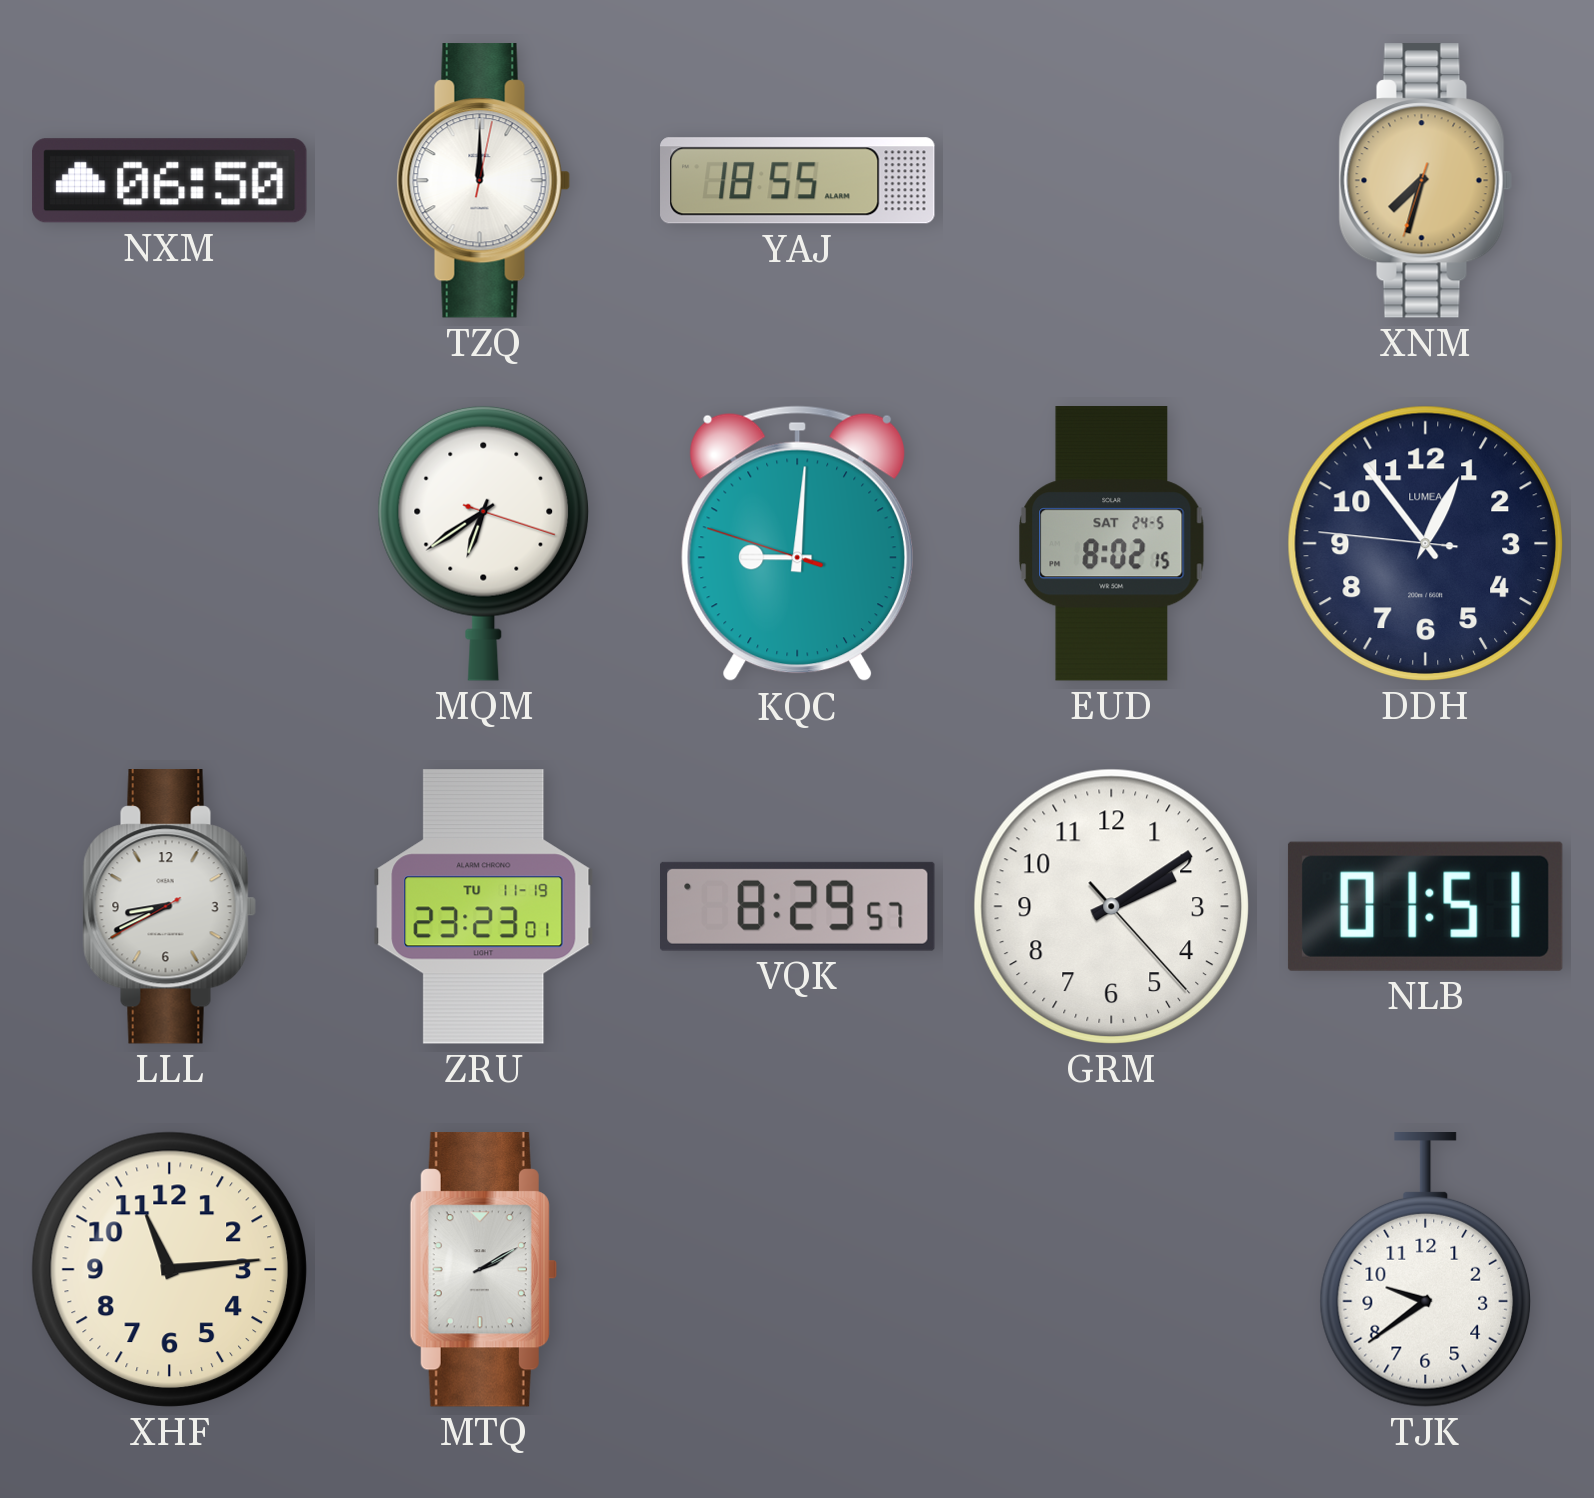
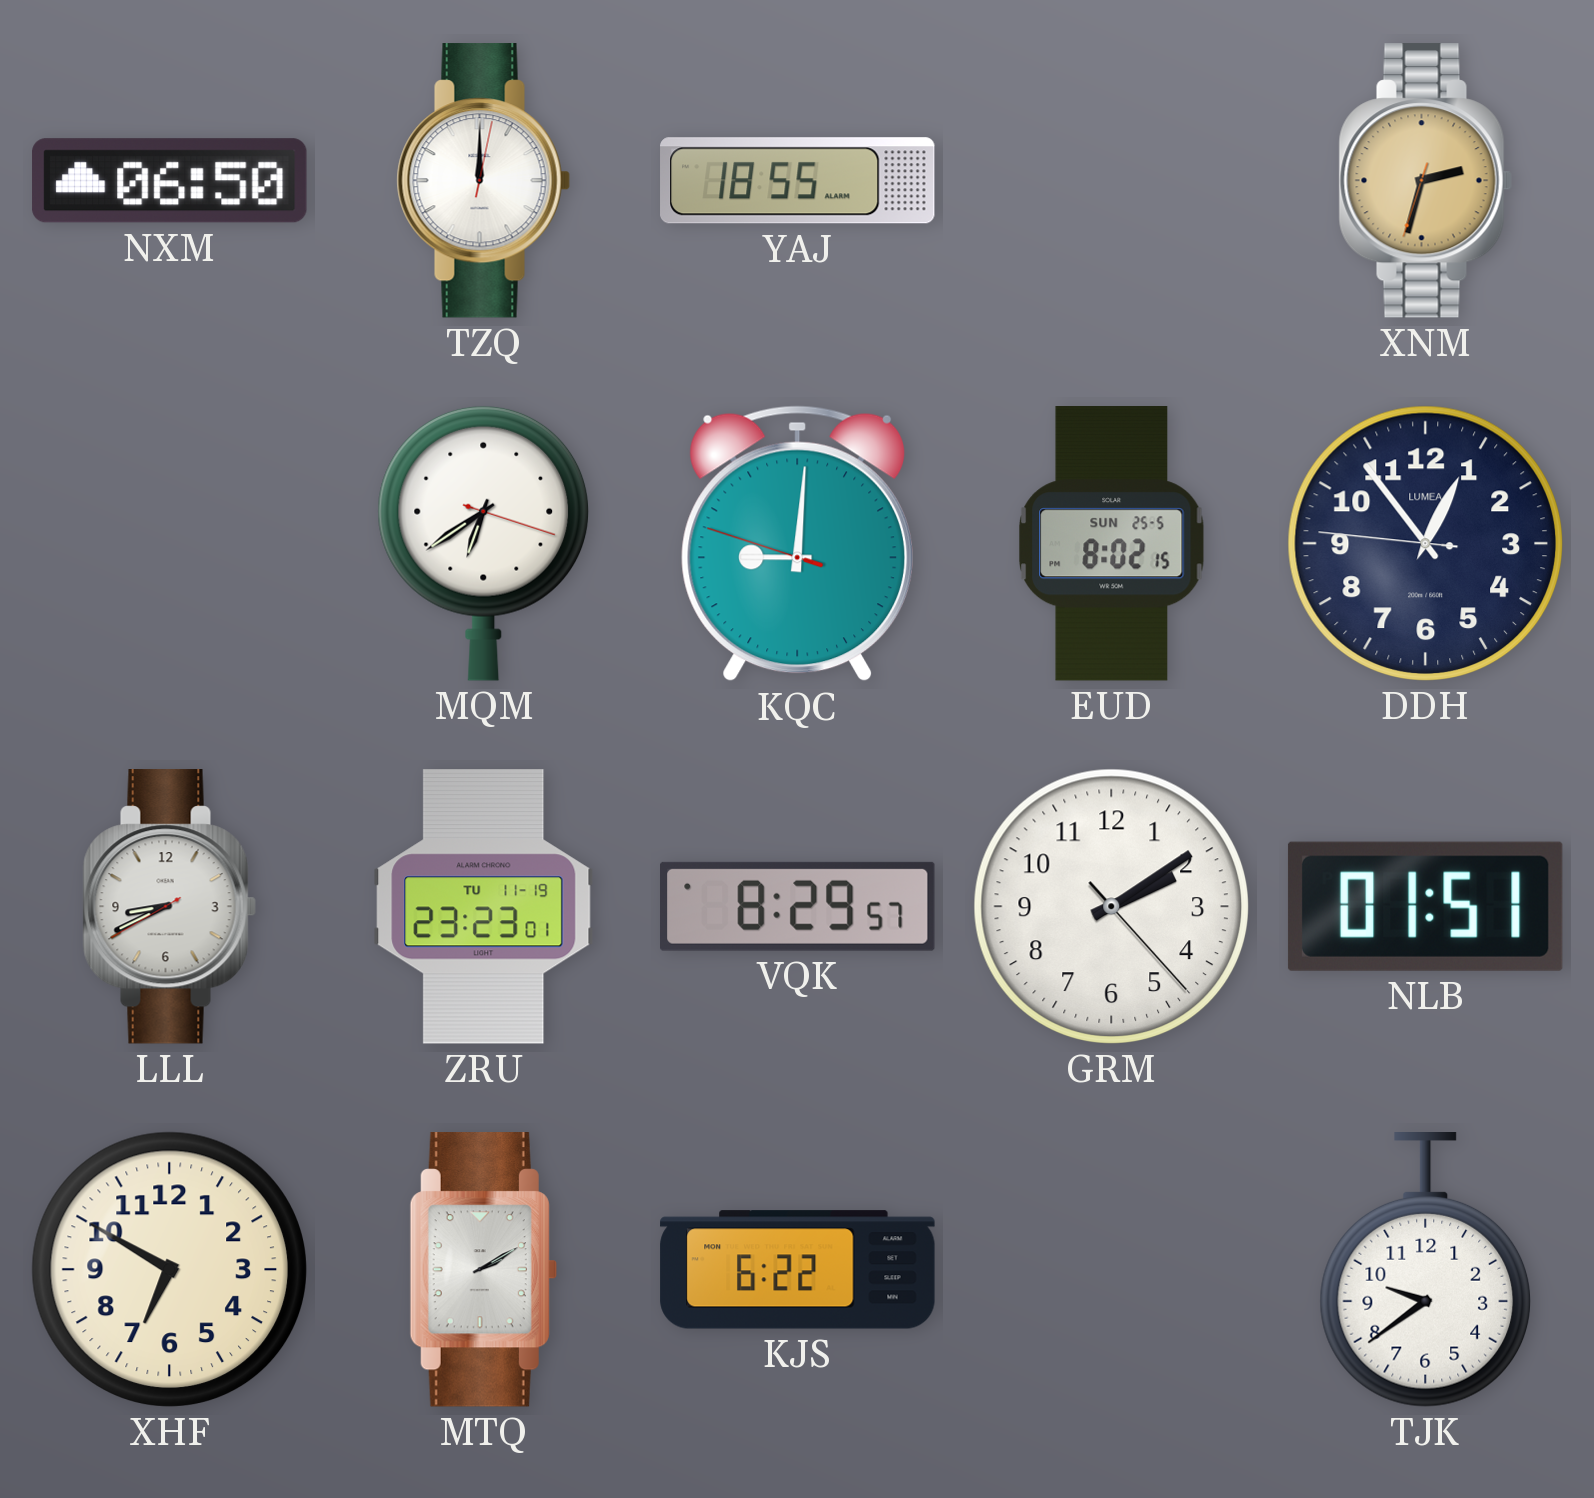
XNM: 7:32 -> 2:32 (1425, 181)
EUD date: SAT 24-5 -> SUN 25-5 (1112, 544)
XHF: 11:14 -> 6:50 (169, 1269)
KJS: none -> 6:22 (798, 1270)
